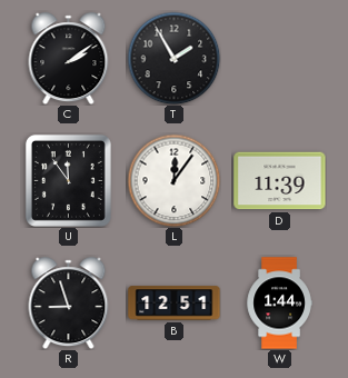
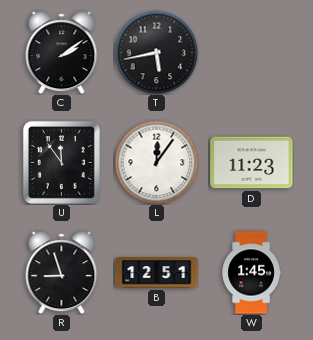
T: 1:55 -> 5:43 (156, 52)
D: 11:39 -> 11:23 (252, 163)
W: 1:44 -> 1:45 (251, 273)
